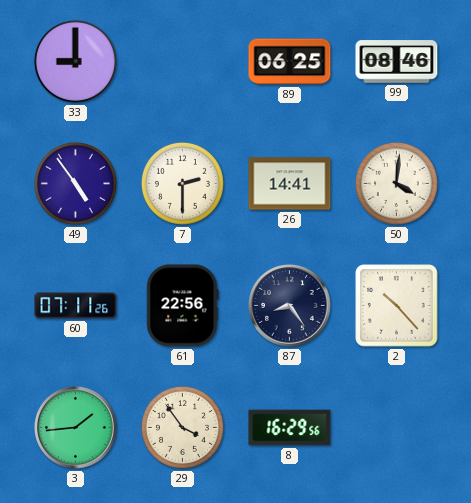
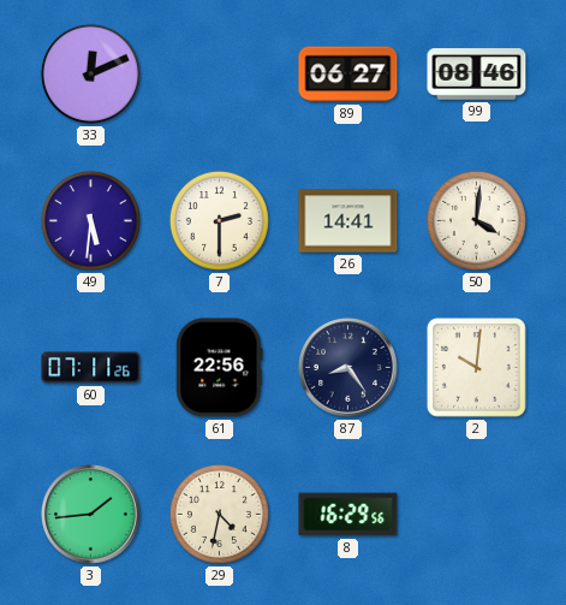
33: 9:00 -> 12:11 (90, 73)
89: 06:25 -> 06:27 (348, 75)
49: 4:54 -> 5:31 (90, 220)
2: 10:23 -> 10:01 (477, 368)
29: 3:54 -> 4:32 (219, 514)
